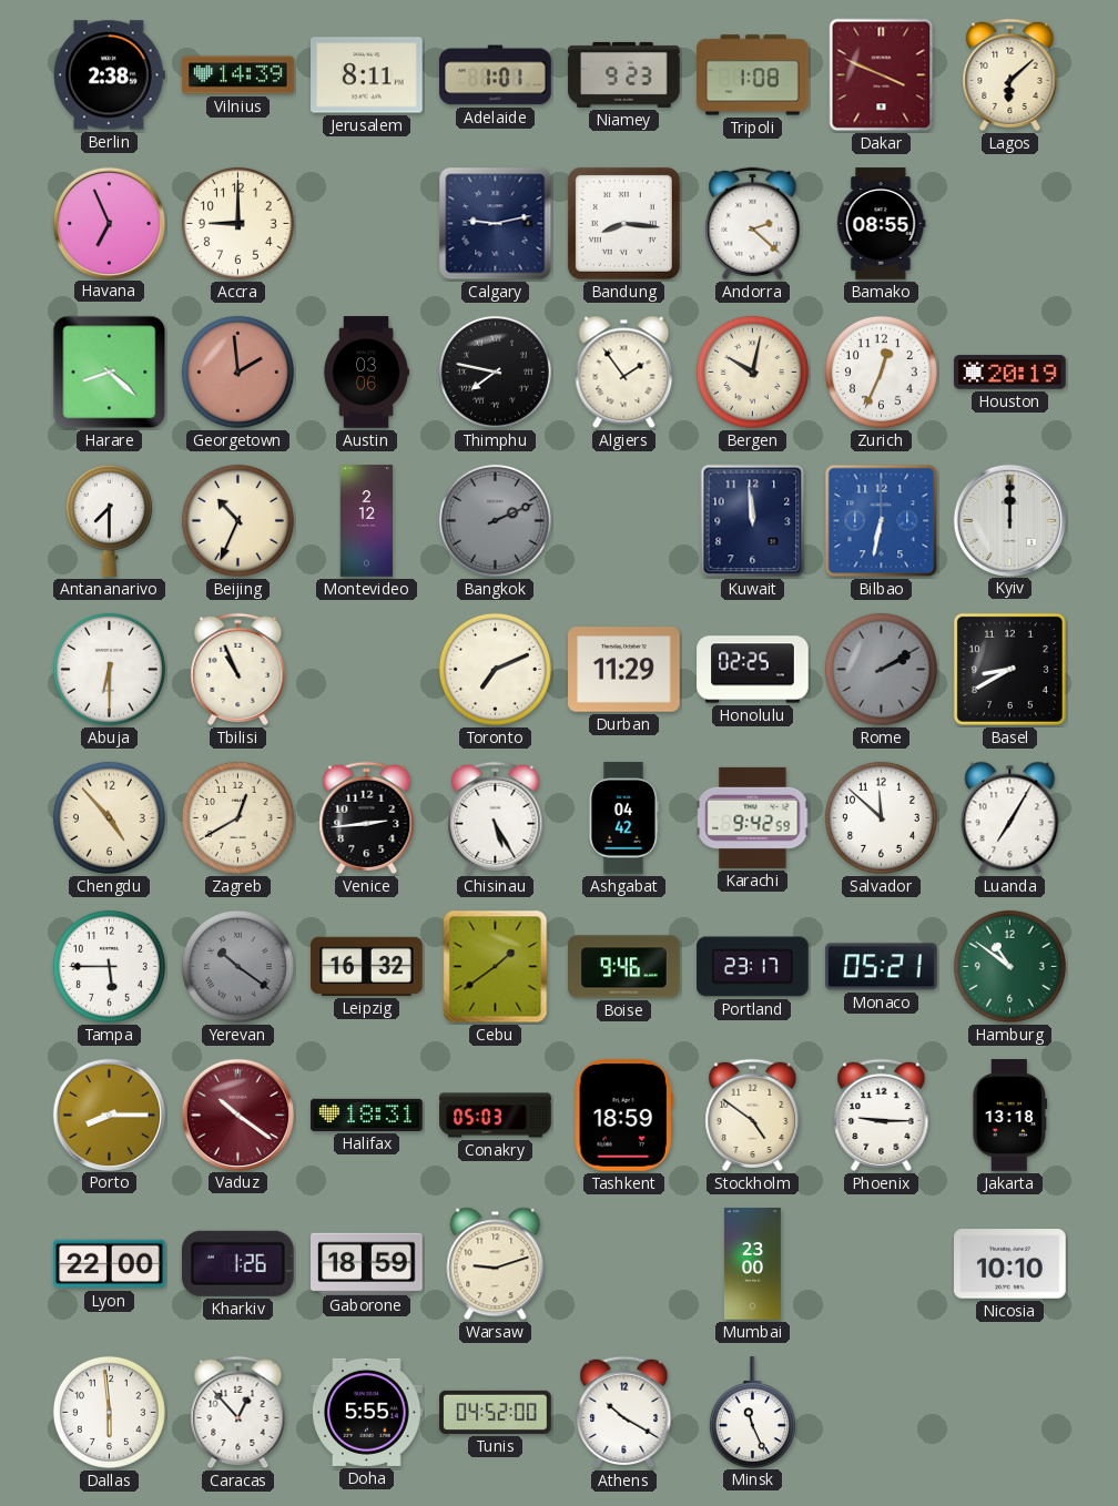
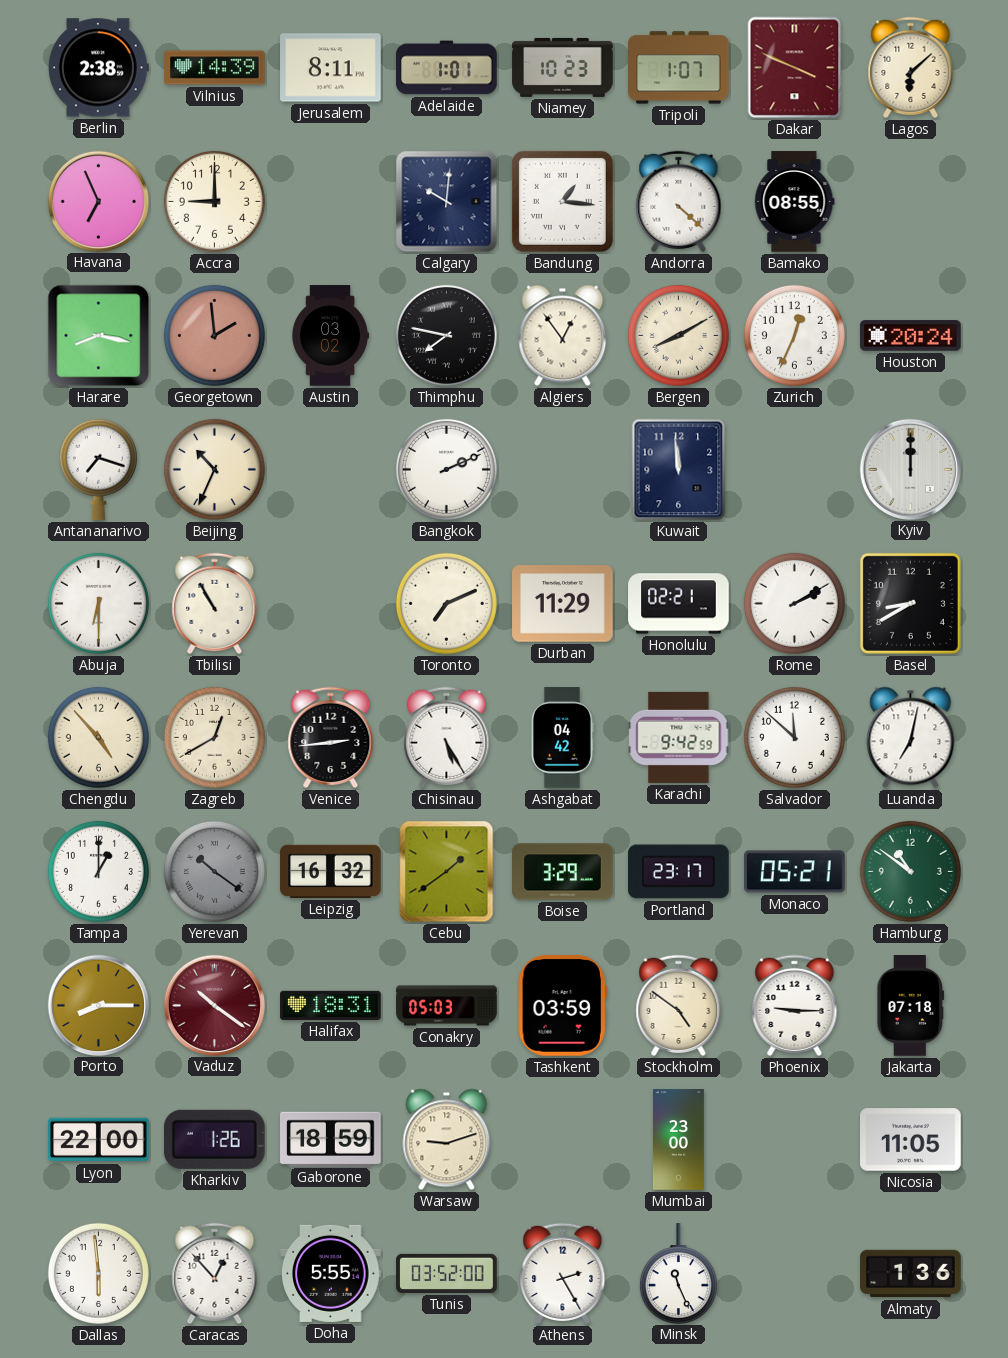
Niamey: 9:23 -> 10:23 (563, 67)
Tripoli: 1:08 -> 1:07 (679, 68)
Calgary: 9:13 -> 10:01 (447, 202)
Bandung: 8:16 -> 1:16 (562, 201)
Andorra: 2:22 -> 4:22 (679, 201)
Harare: 8:22 -> 8:17 (99, 336)
Austin: 03:06 -> 03:02 (330, 336)
Algiers: 1:54 -> 12:54 (563, 336)
Bergen: 10:02 -> 8:10 (678, 335)
Houston: 20:19 -> 20:24 (911, 336)
Antananarivo: 7:30 -> 7:18 (98, 469)
Montevideo: 2:12 -> none (366, 521)
Bangkok dial: grey -> white (446, 469)
Bilbao: 6:32 -> none (882, 521)
Tbilisi: 10:56 -> 10:55 (215, 603)
Honolulu: 02:25 -> 02:21 (679, 604)
Rome dial: grey -> white (794, 603)
Luanda: 7:05 -> 7:02 (911, 738)
Tampa: 5:45 -> 1:00 (98, 871)
Boise: 9:46 -> 3:29 (563, 872)
Tashkent: 18:59 -> 03:59 (562, 1006)
Jakarta: 13:18 -> 07:18 (911, 1006)
Nicosia: 10:10 -> 11:05 (911, 1140)
Tunis: 04:52 -> 03:52 (447, 1273)
Athens: 10:20 -> 2:25 (563, 1273)
Almaty: none -> 1:36 (911, 1274)
